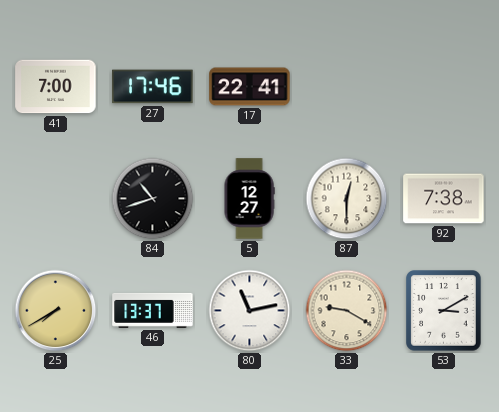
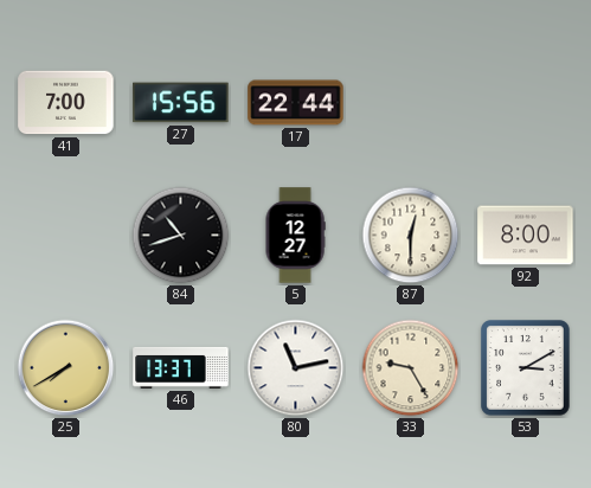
27: 17:46 -> 15:56 (181, 103)
17: 22:41 -> 22:44 (296, 103)
92: 7:38 -> 8:00 (526, 236)
33: 9:20 -> 9:25 (411, 368)
